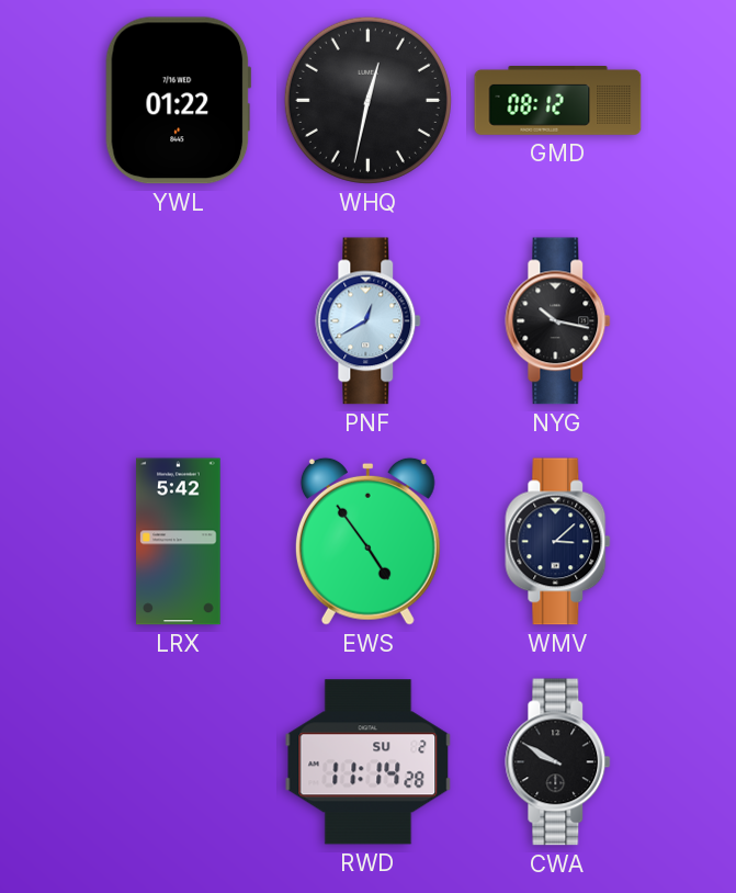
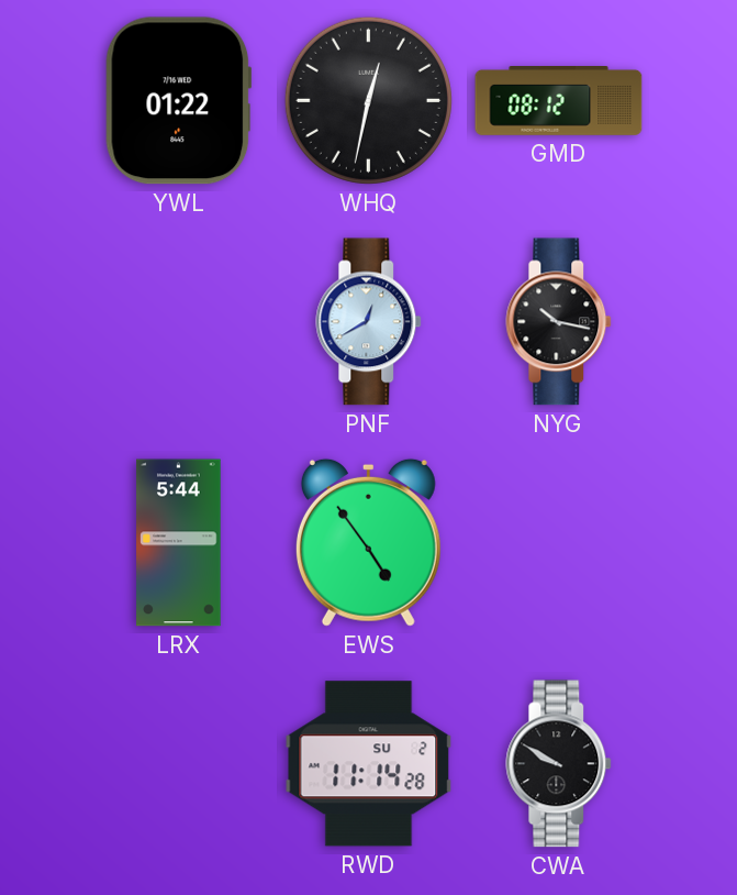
LRX: 5:42 -> 5:44 (179, 543)
WMV: 3:08 -> none (558, 542)
